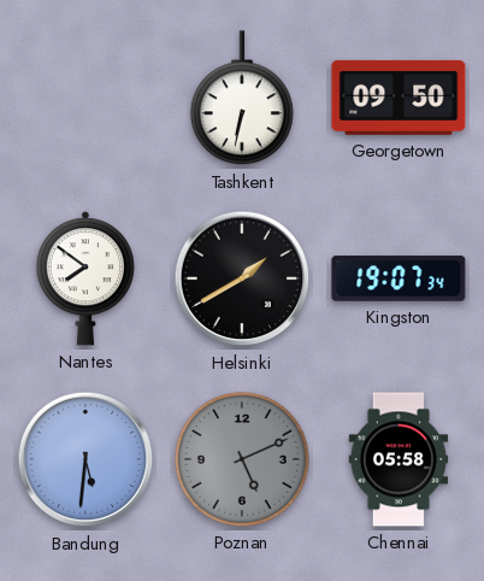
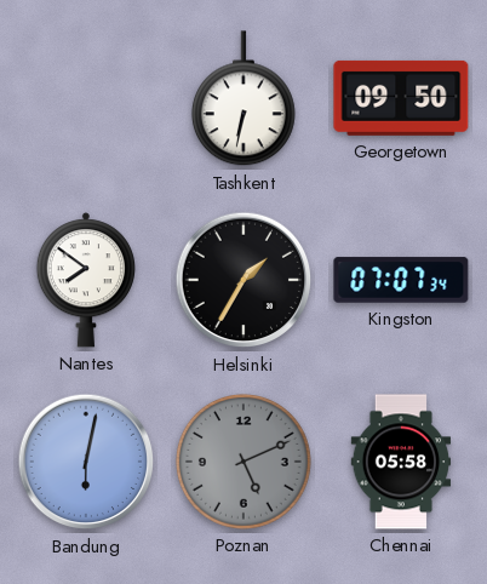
Helsinki: 1:40 -> 1:35 (243, 280)
Kingston: 19:07 -> 07:07 (401, 280)
Bandung: 5:31 -> 6:02 (86, 462)
